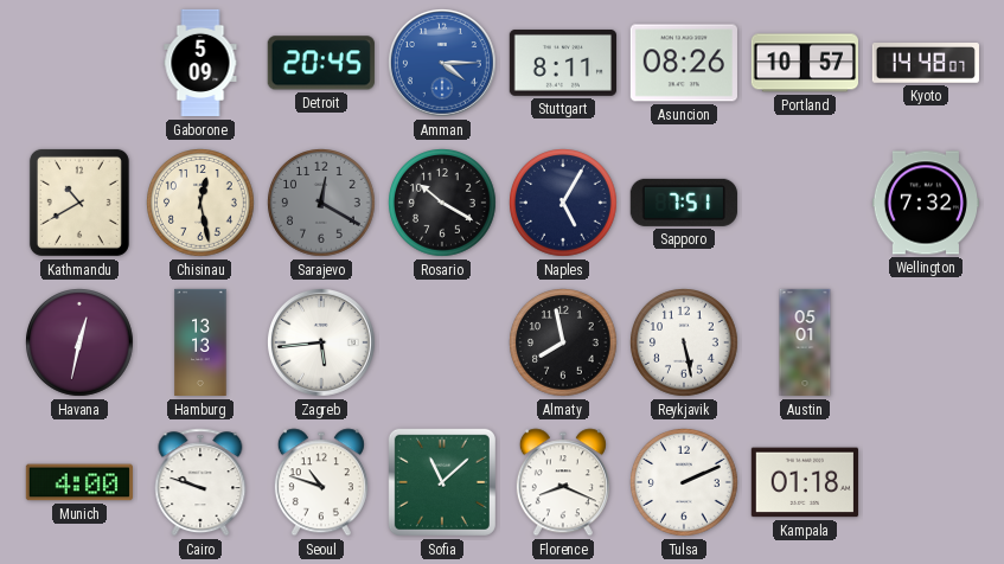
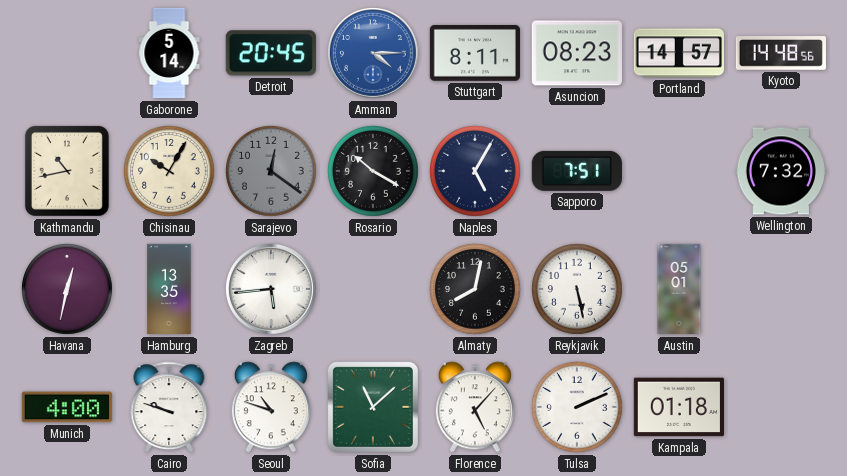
Gaborone: 5:09 -> 5:14 (169, 53)
Asuncion: 08:26 -> 08:23 (577, 53)
Portland: 10:57 -> 14:57 (678, 53)
Kyoto: 14:48:07 -> 14:48:56 (780, 53)
Kathmandu: 10:40 -> 10:43 (67, 171)
Chisinau: 12:28 -> 10:05 (170, 172)
Sarajevo: 12:20 -> 12:21 (272, 172)
Hamburg: 13:13 -> 13:35 (169, 289)
Almaty: 7:58 -> 8:02 (476, 290)
Florence: 8:19 -> 5:07 (475, 407)
